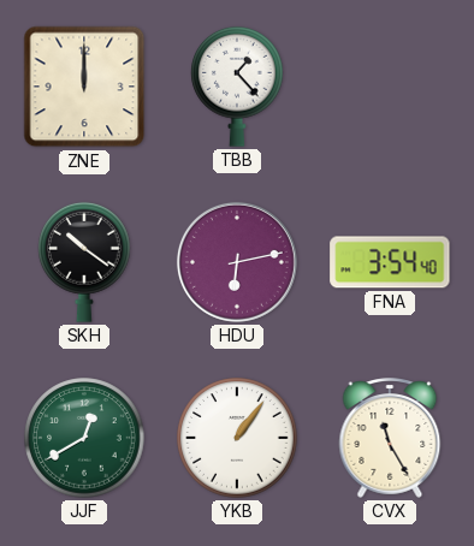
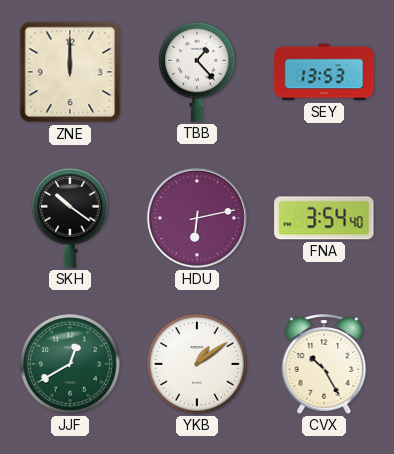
SEY: none -> 13:53 (324, 72)
YKB: 1:06 -> 1:09 (197, 364)
CVX: 11:25 -> 10:25 (324, 364)
